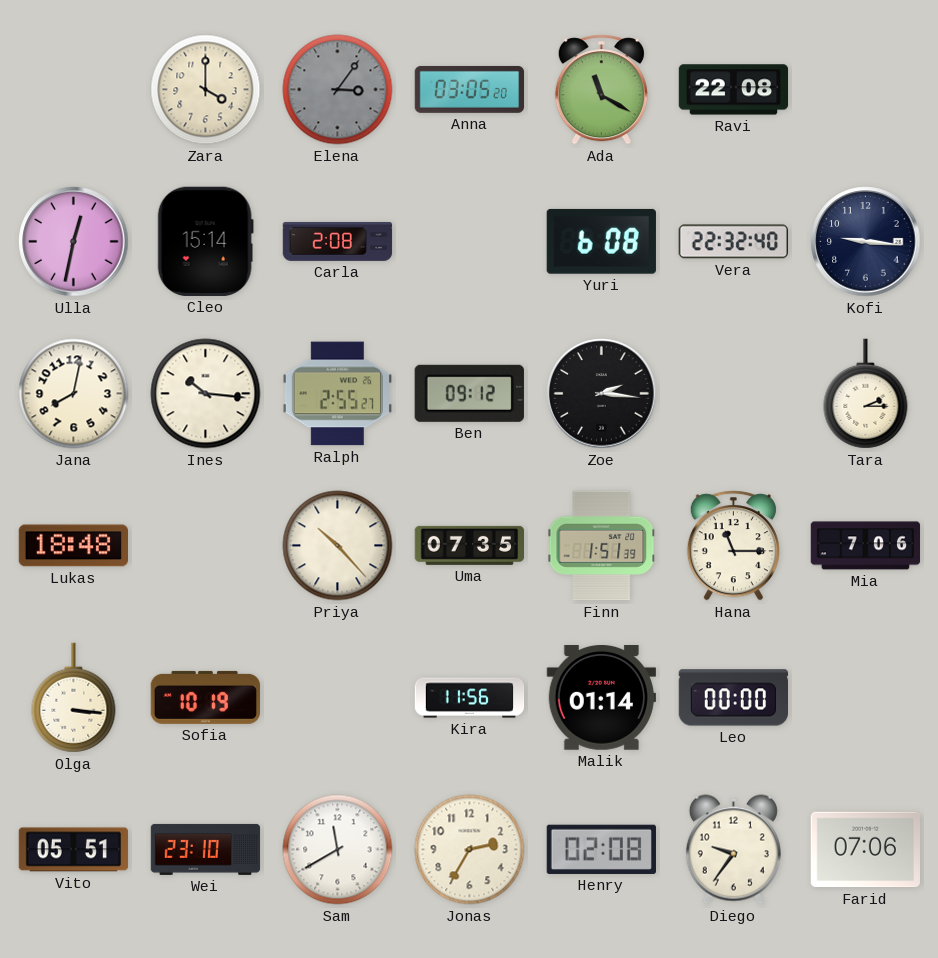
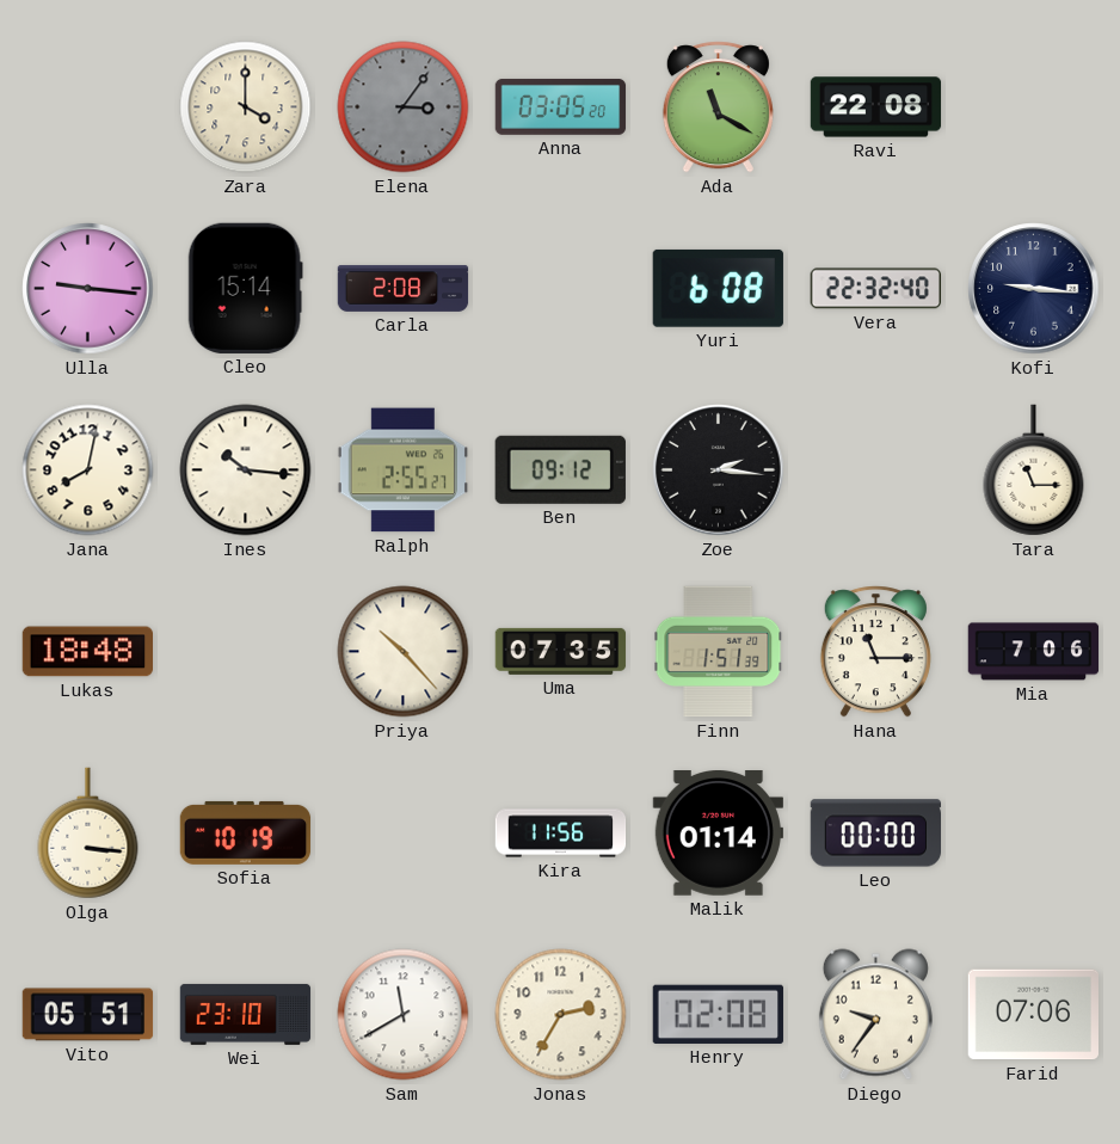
Ulla: 12:32 -> 9:16 (88, 289)
Tara: 2:15 -> 11:15 (1034, 470)
